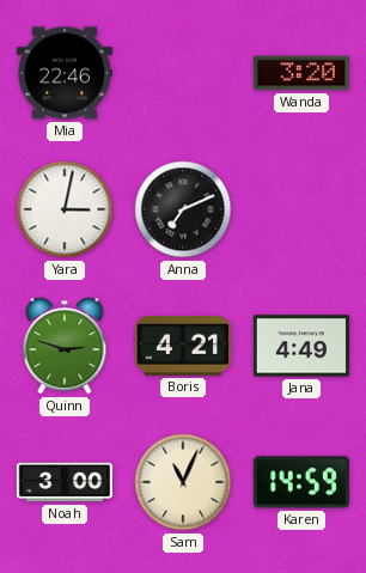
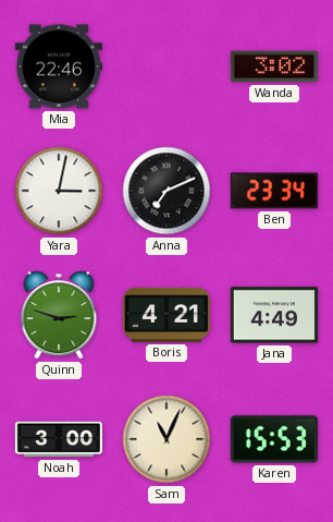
Wanda: 3:20 -> 3:02 (274, 66)
Ben: none -> 23:34 (274, 191)
Karen: 14:59 -> 15:53 (274, 439)
